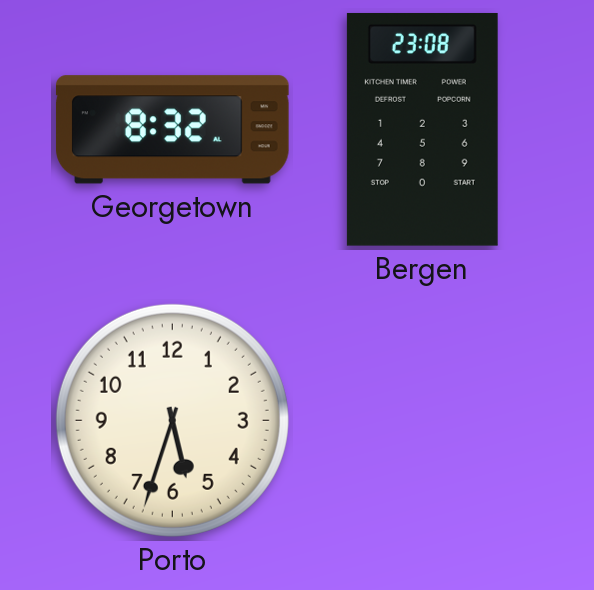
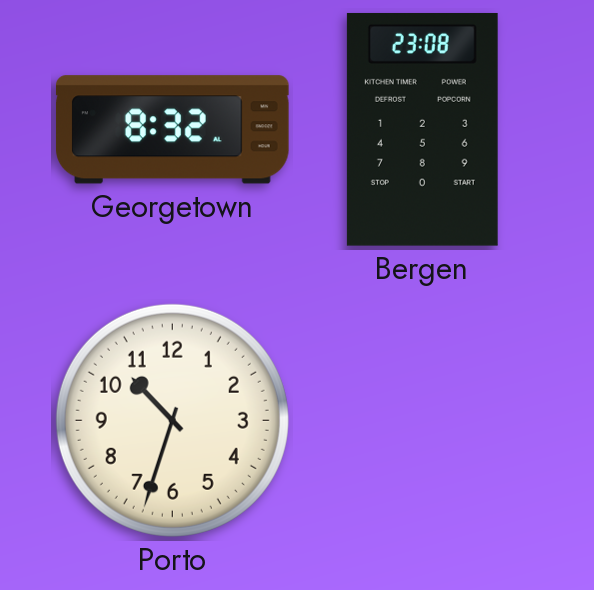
Porto: 5:33 -> 10:33 (172, 420)
